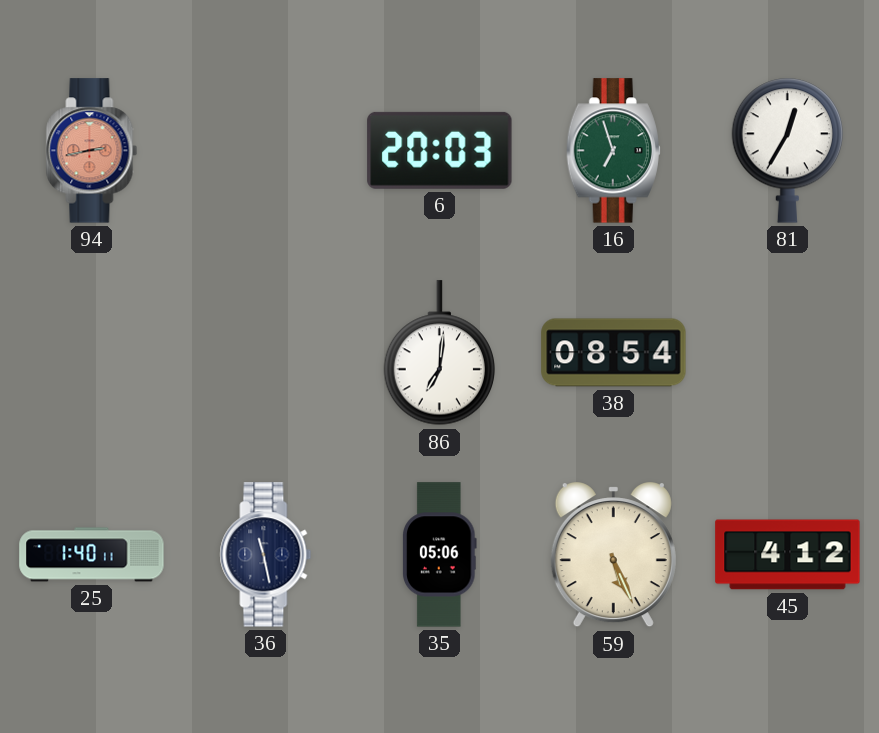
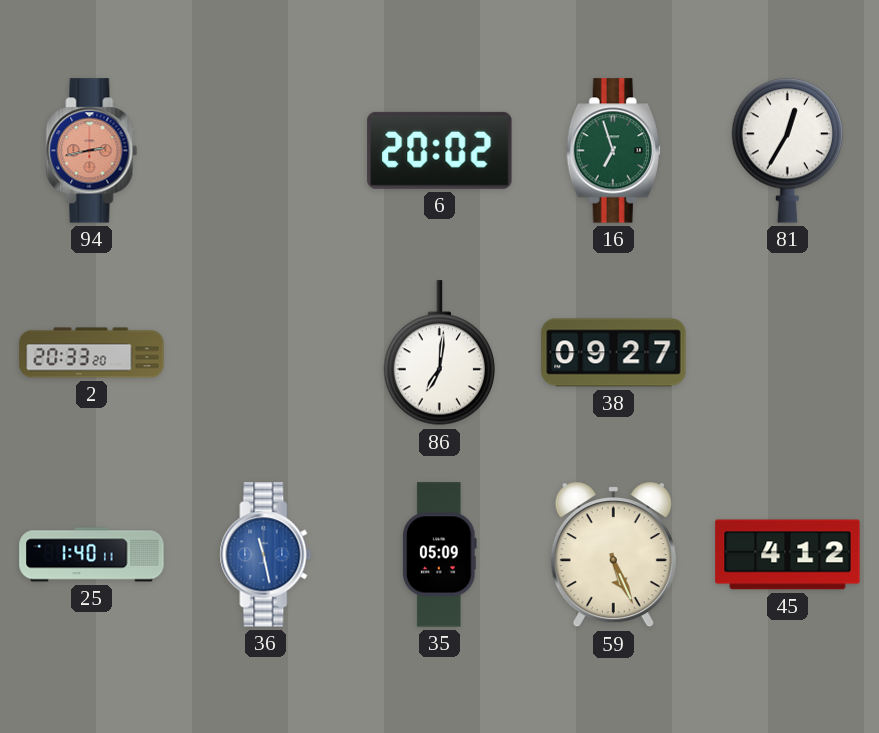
6: 20:03 -> 20:02 (440, 150)
2: none -> 20:33 (92, 353)
38: 08:54 -> 09:27 (614, 353)
36 dial: navy -> blue (266, 555)
35: 05:06 -> 05:09 (440, 555)
